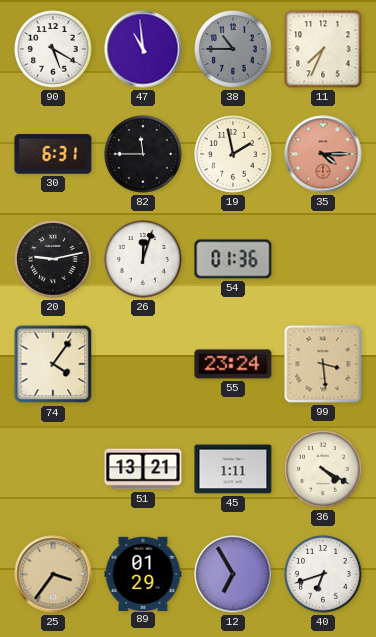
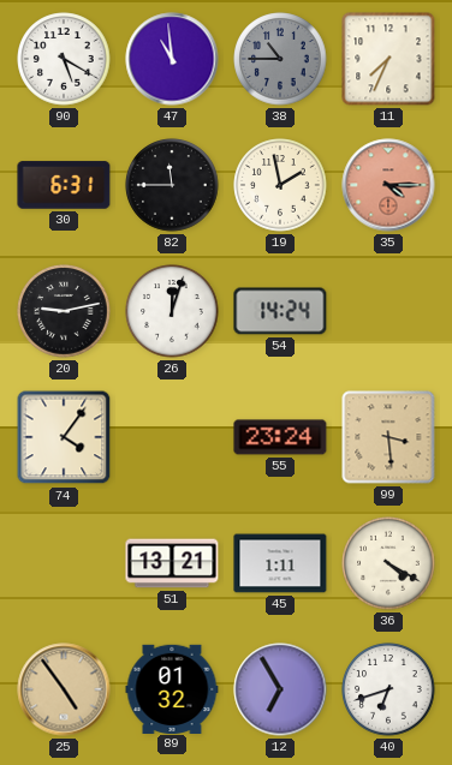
54: 01:36 -> 14:24 (280, 311)
25: 3:36 -> 4:54 (64, 689)
89: 01:29 -> 01:32 (172, 688)
